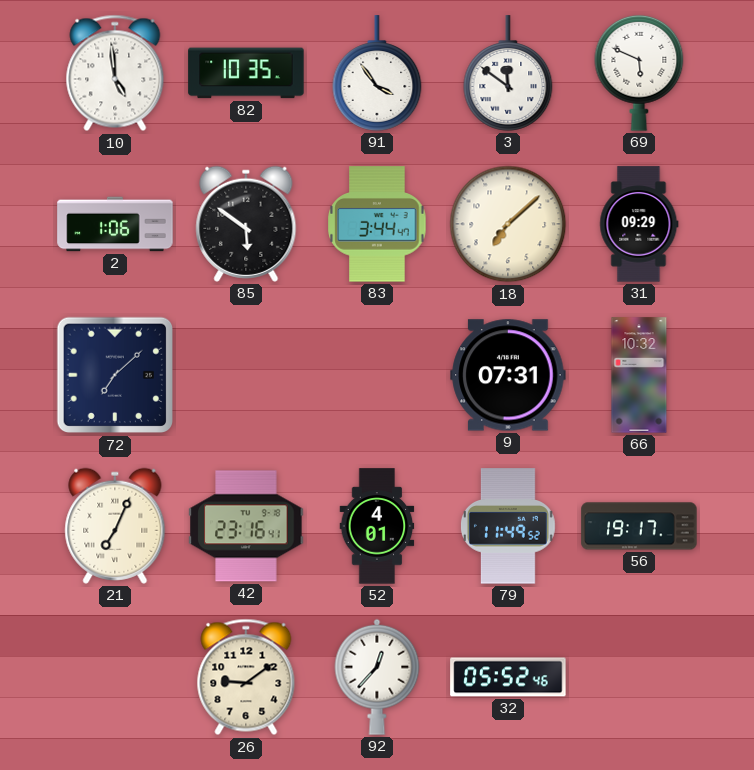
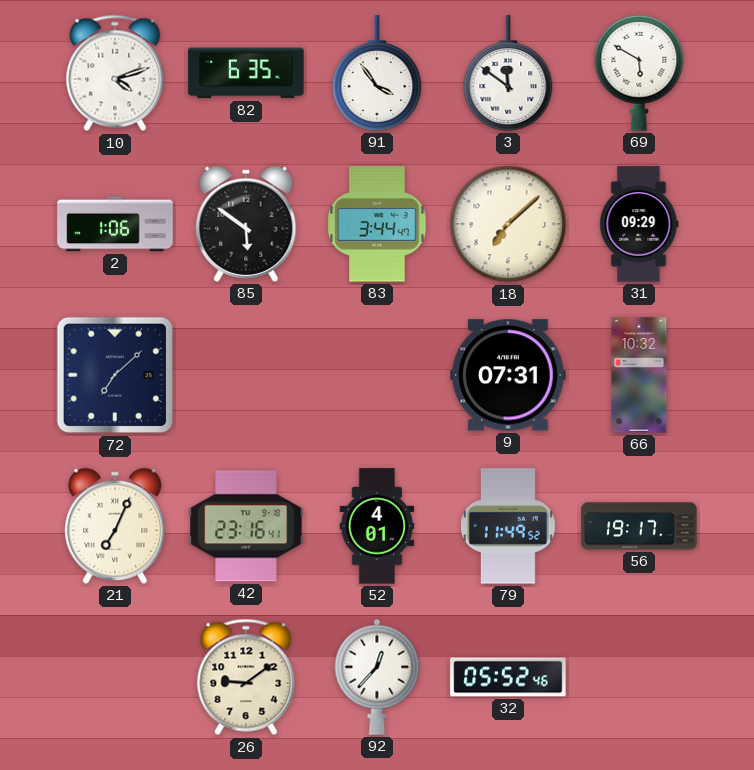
10: 4:59 -> 4:12 (115, 73)
82: 10:35 -> 6:35 (246, 73)
69: 5:49 -> 5:50 (639, 73)
